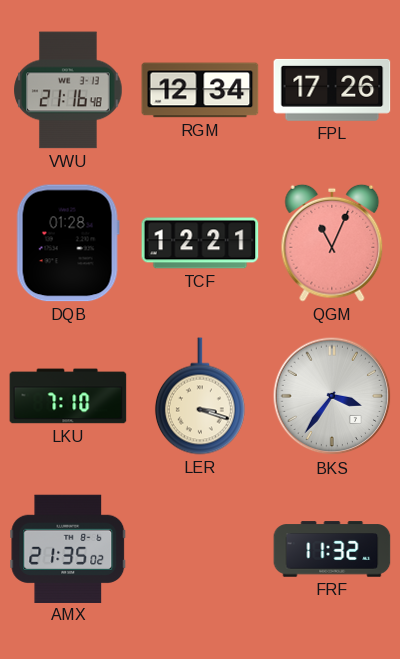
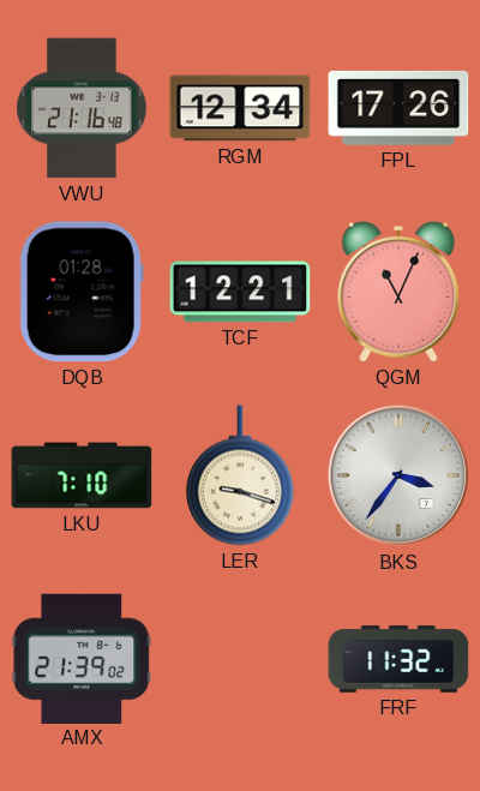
LER: 3:18 -> 9:18 (240, 475)
AMX: 21:35 -> 21:39 (82, 658)
